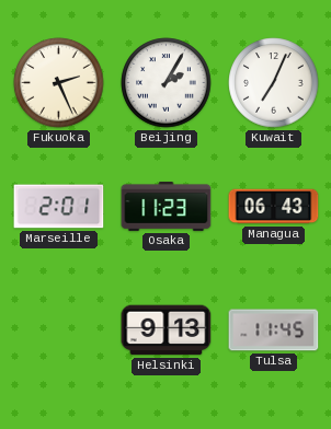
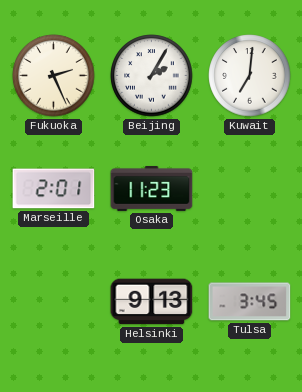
Kuwait: 7:04 -> 7:01 (250, 76)
Managua: 06:43 -> none (274, 207)
Tulsa: 11:45 -> 3:45 (250, 302)
